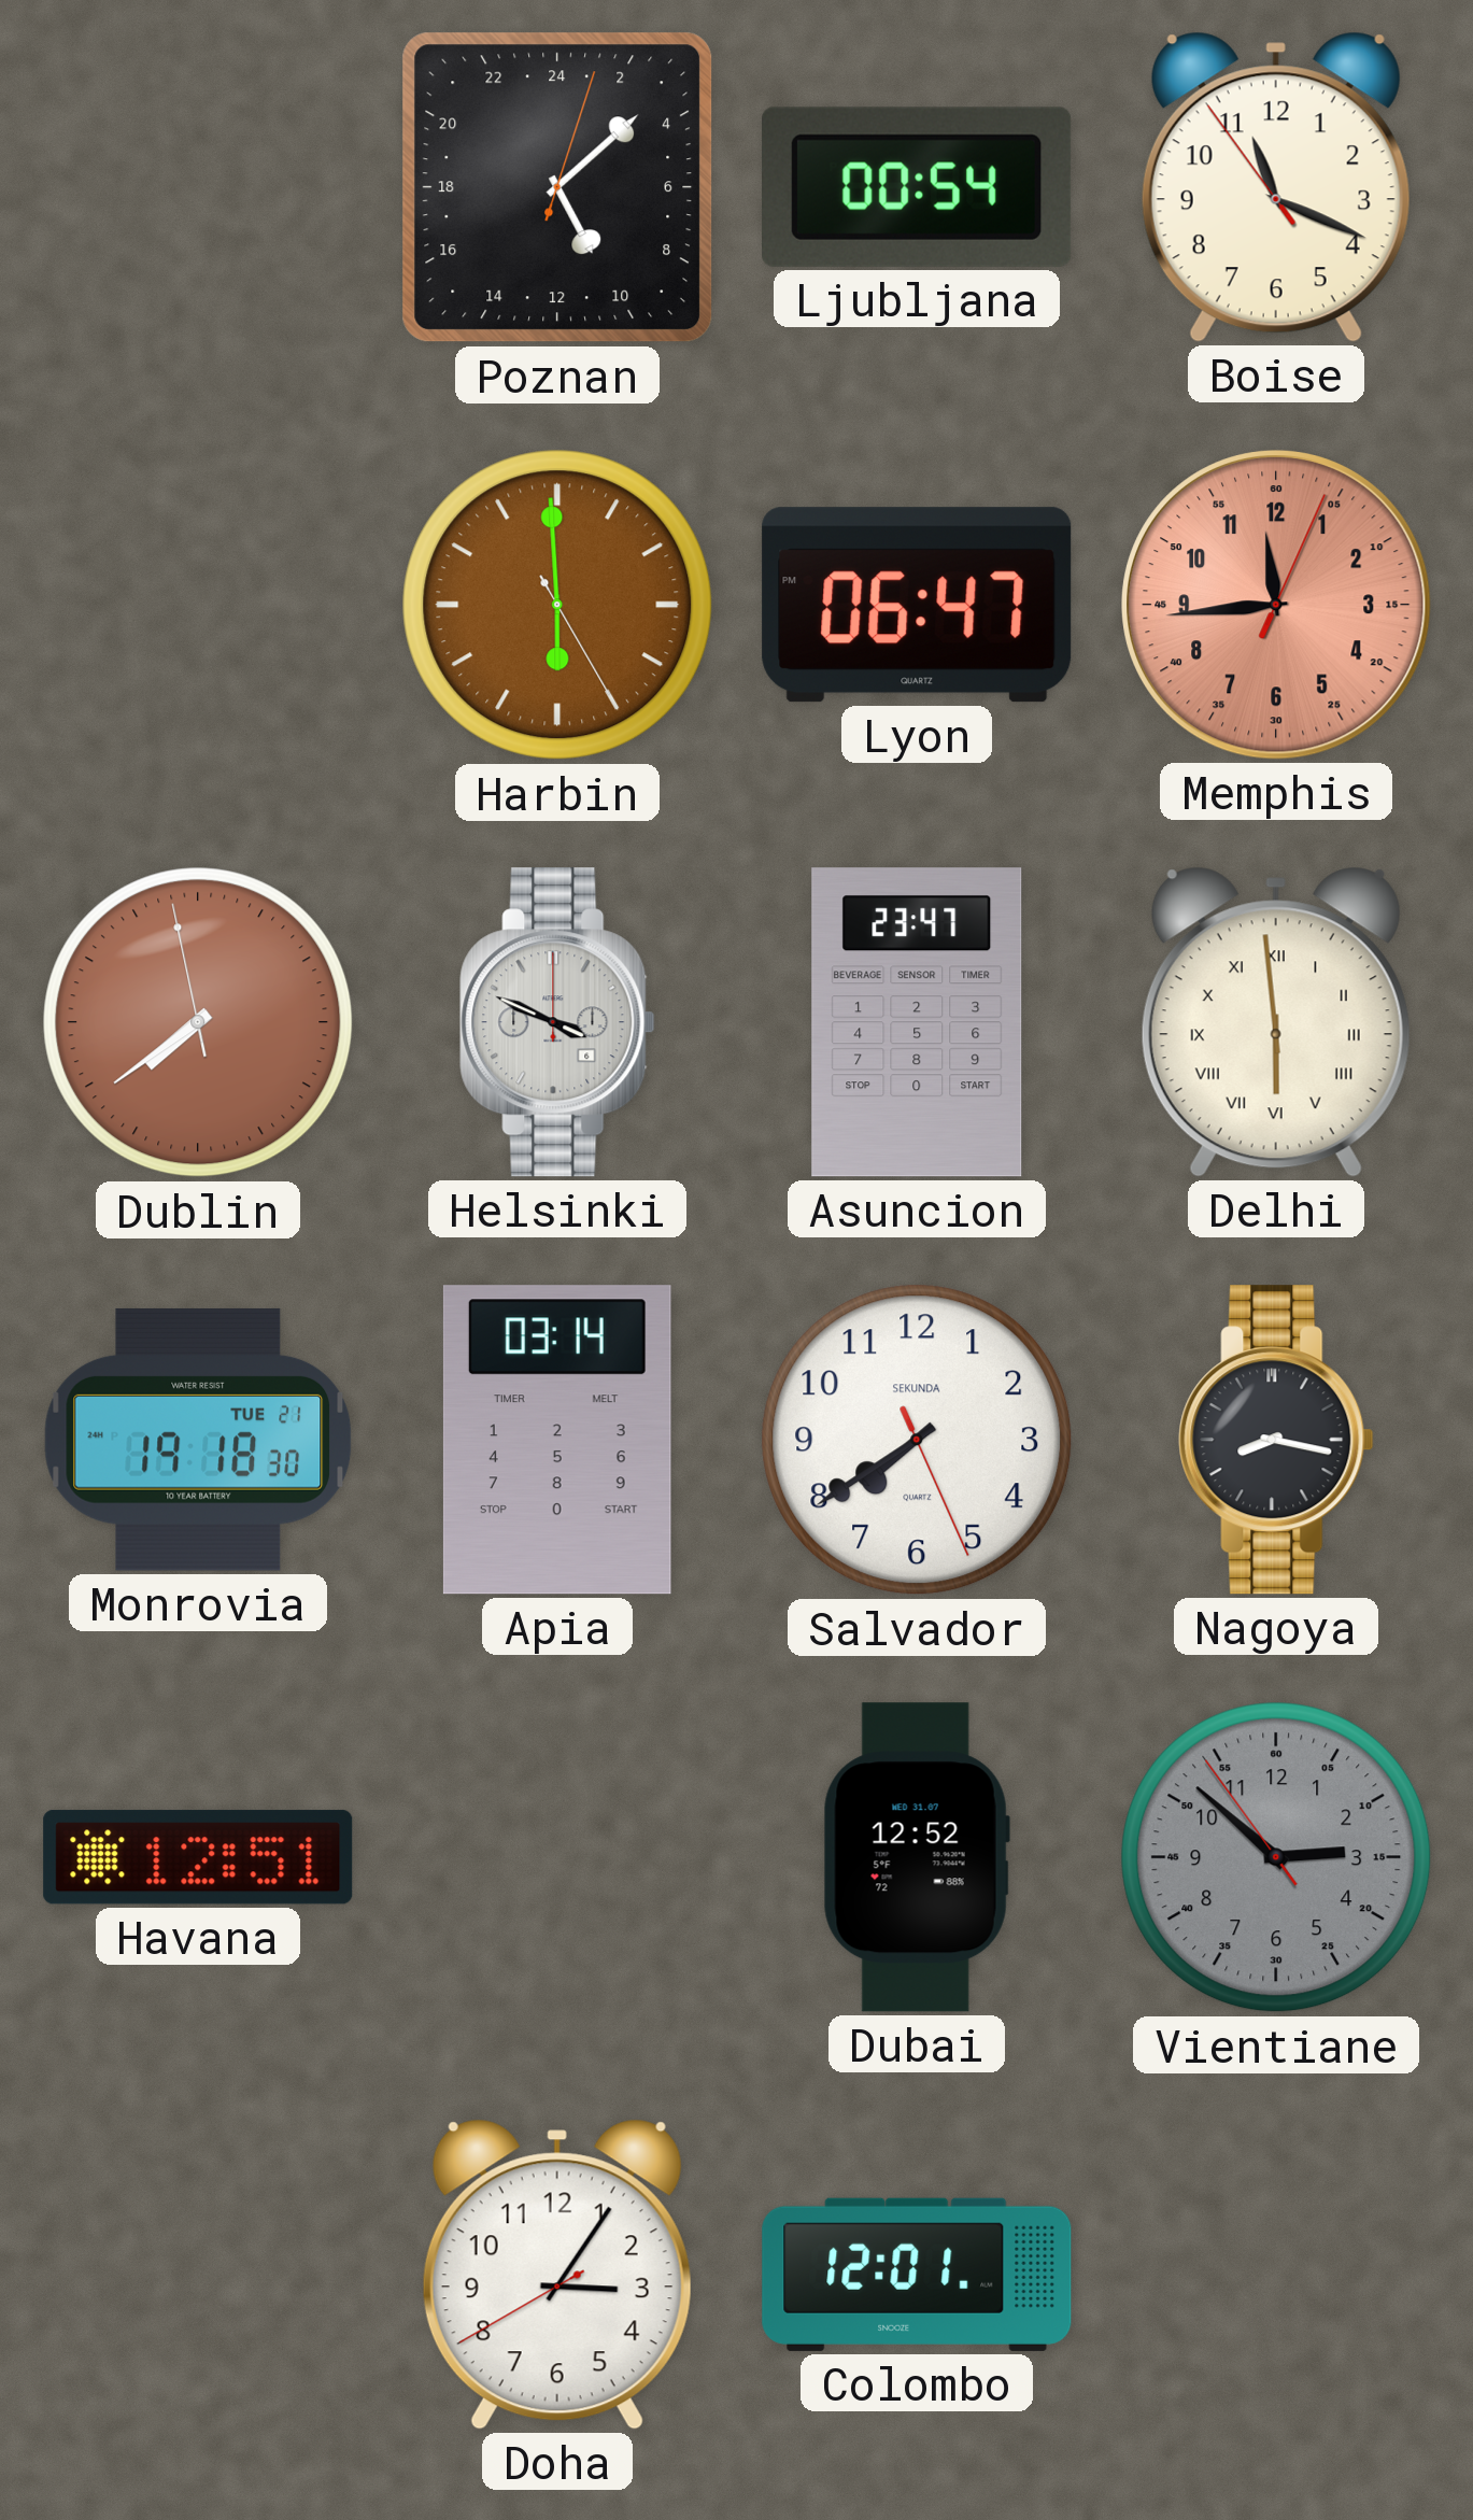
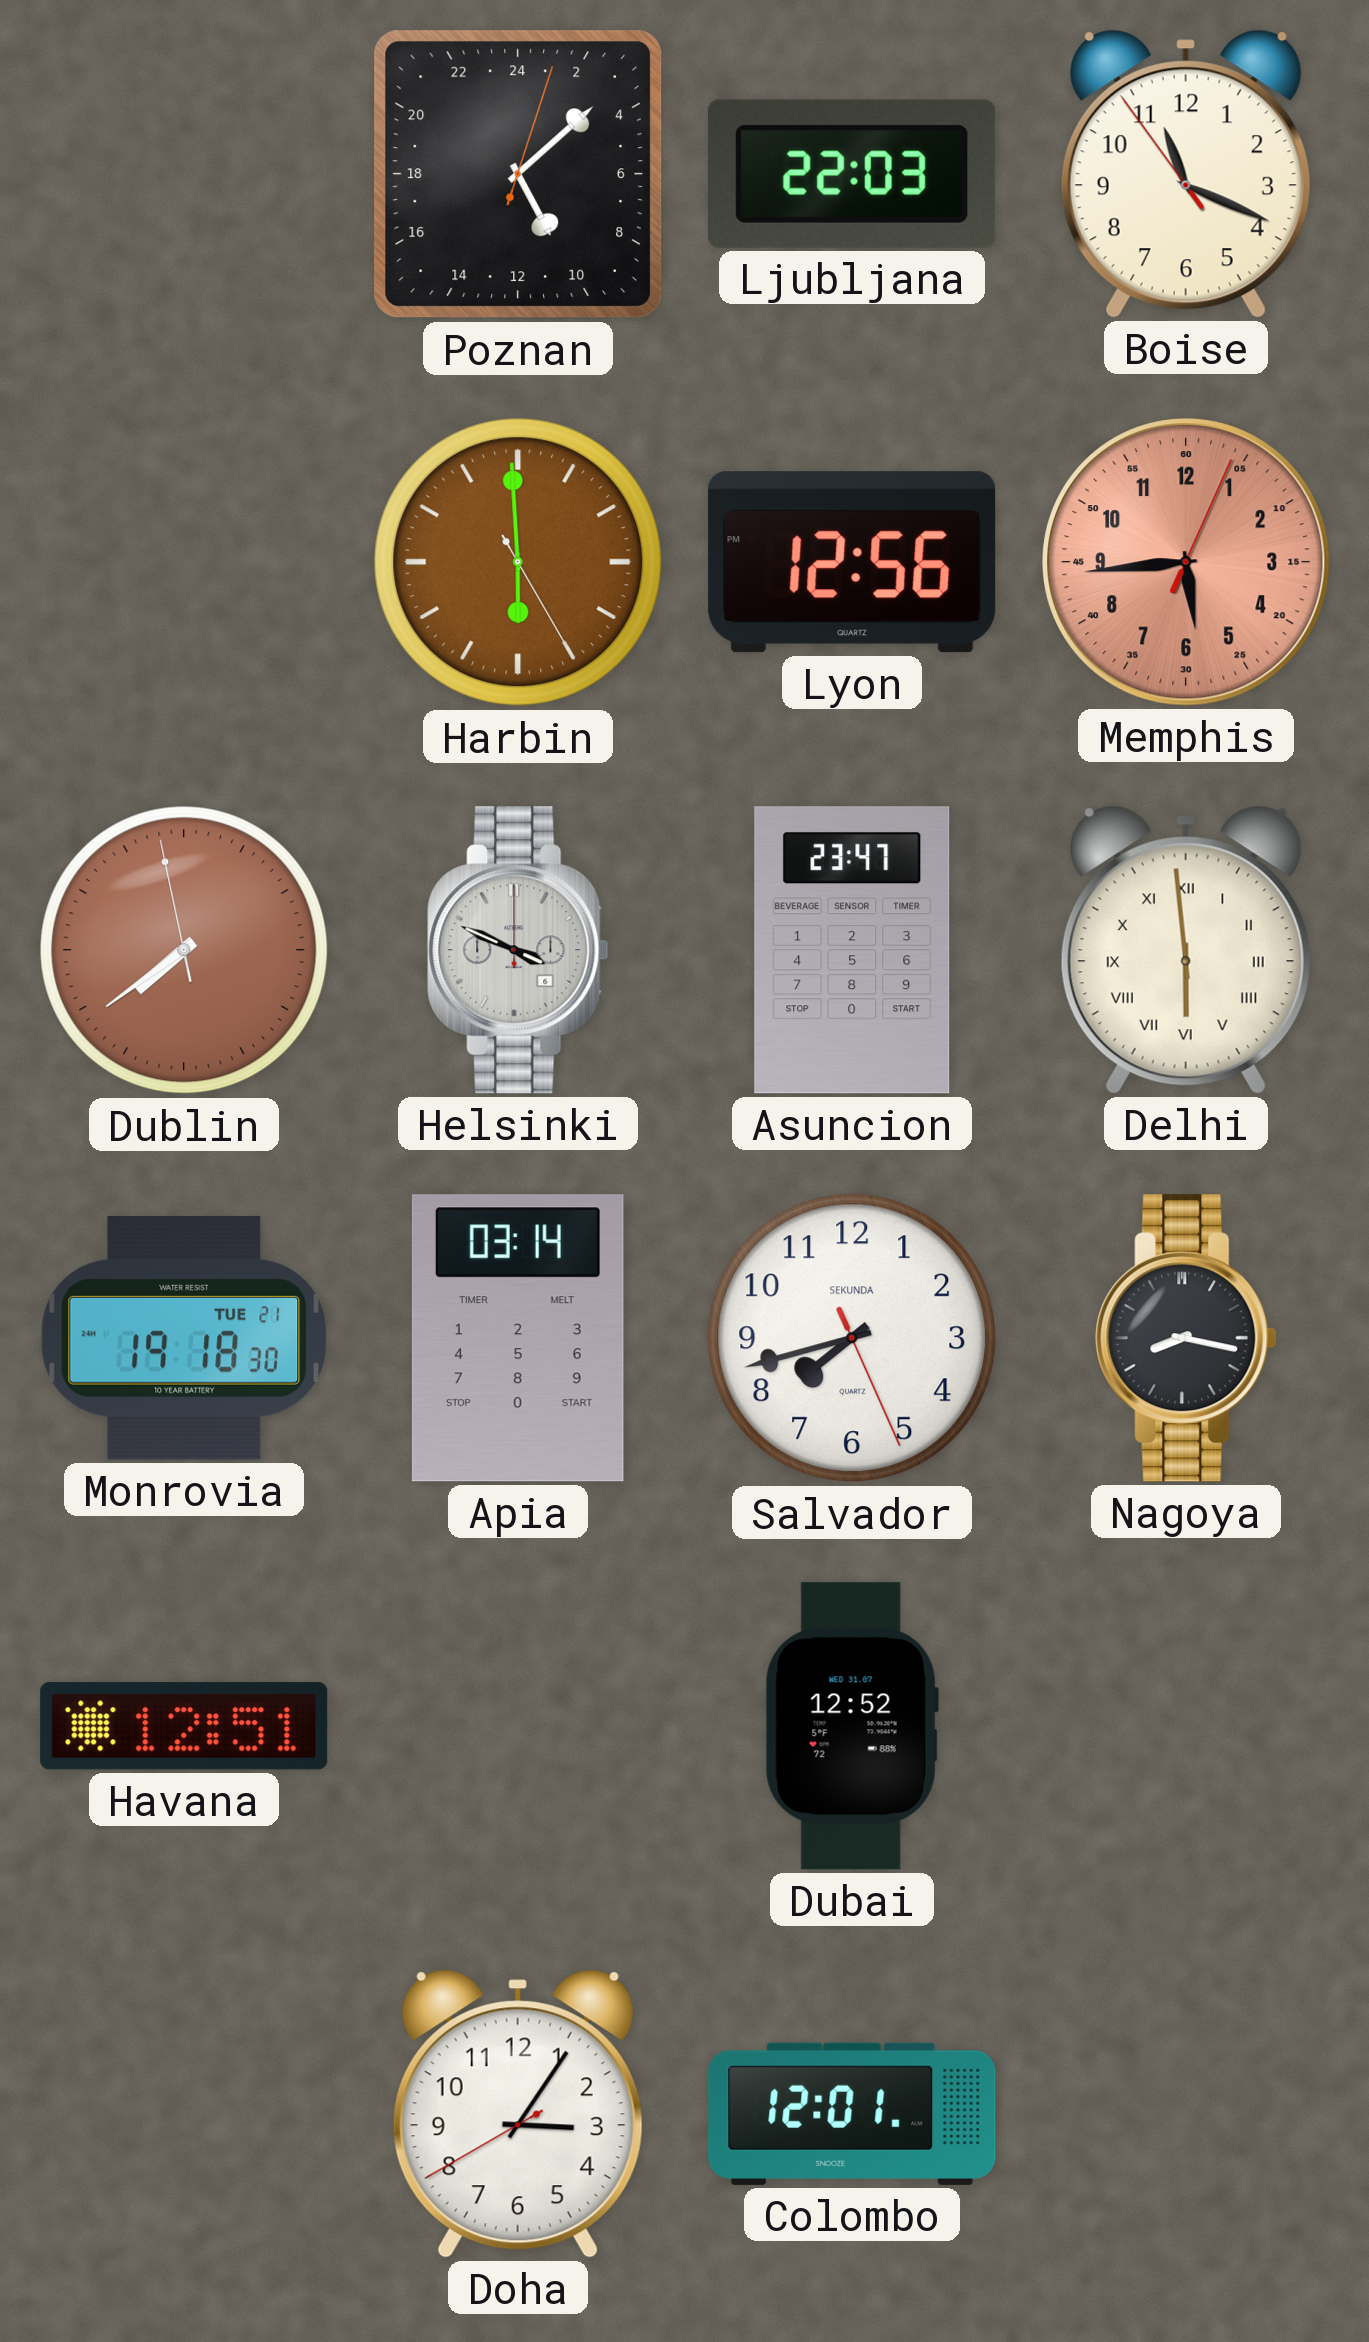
Ljubljana: 00:54 -> 22:03 (852, 174)
Lyon: 06:47 -> 12:56 (852, 562)
Memphis: 11:44 -> 5:44 (1187, 563)
Salvador: 7:39 -> 7:42 (852, 1338)
Vientiane: 2:51 -> none (1276, 1857)
